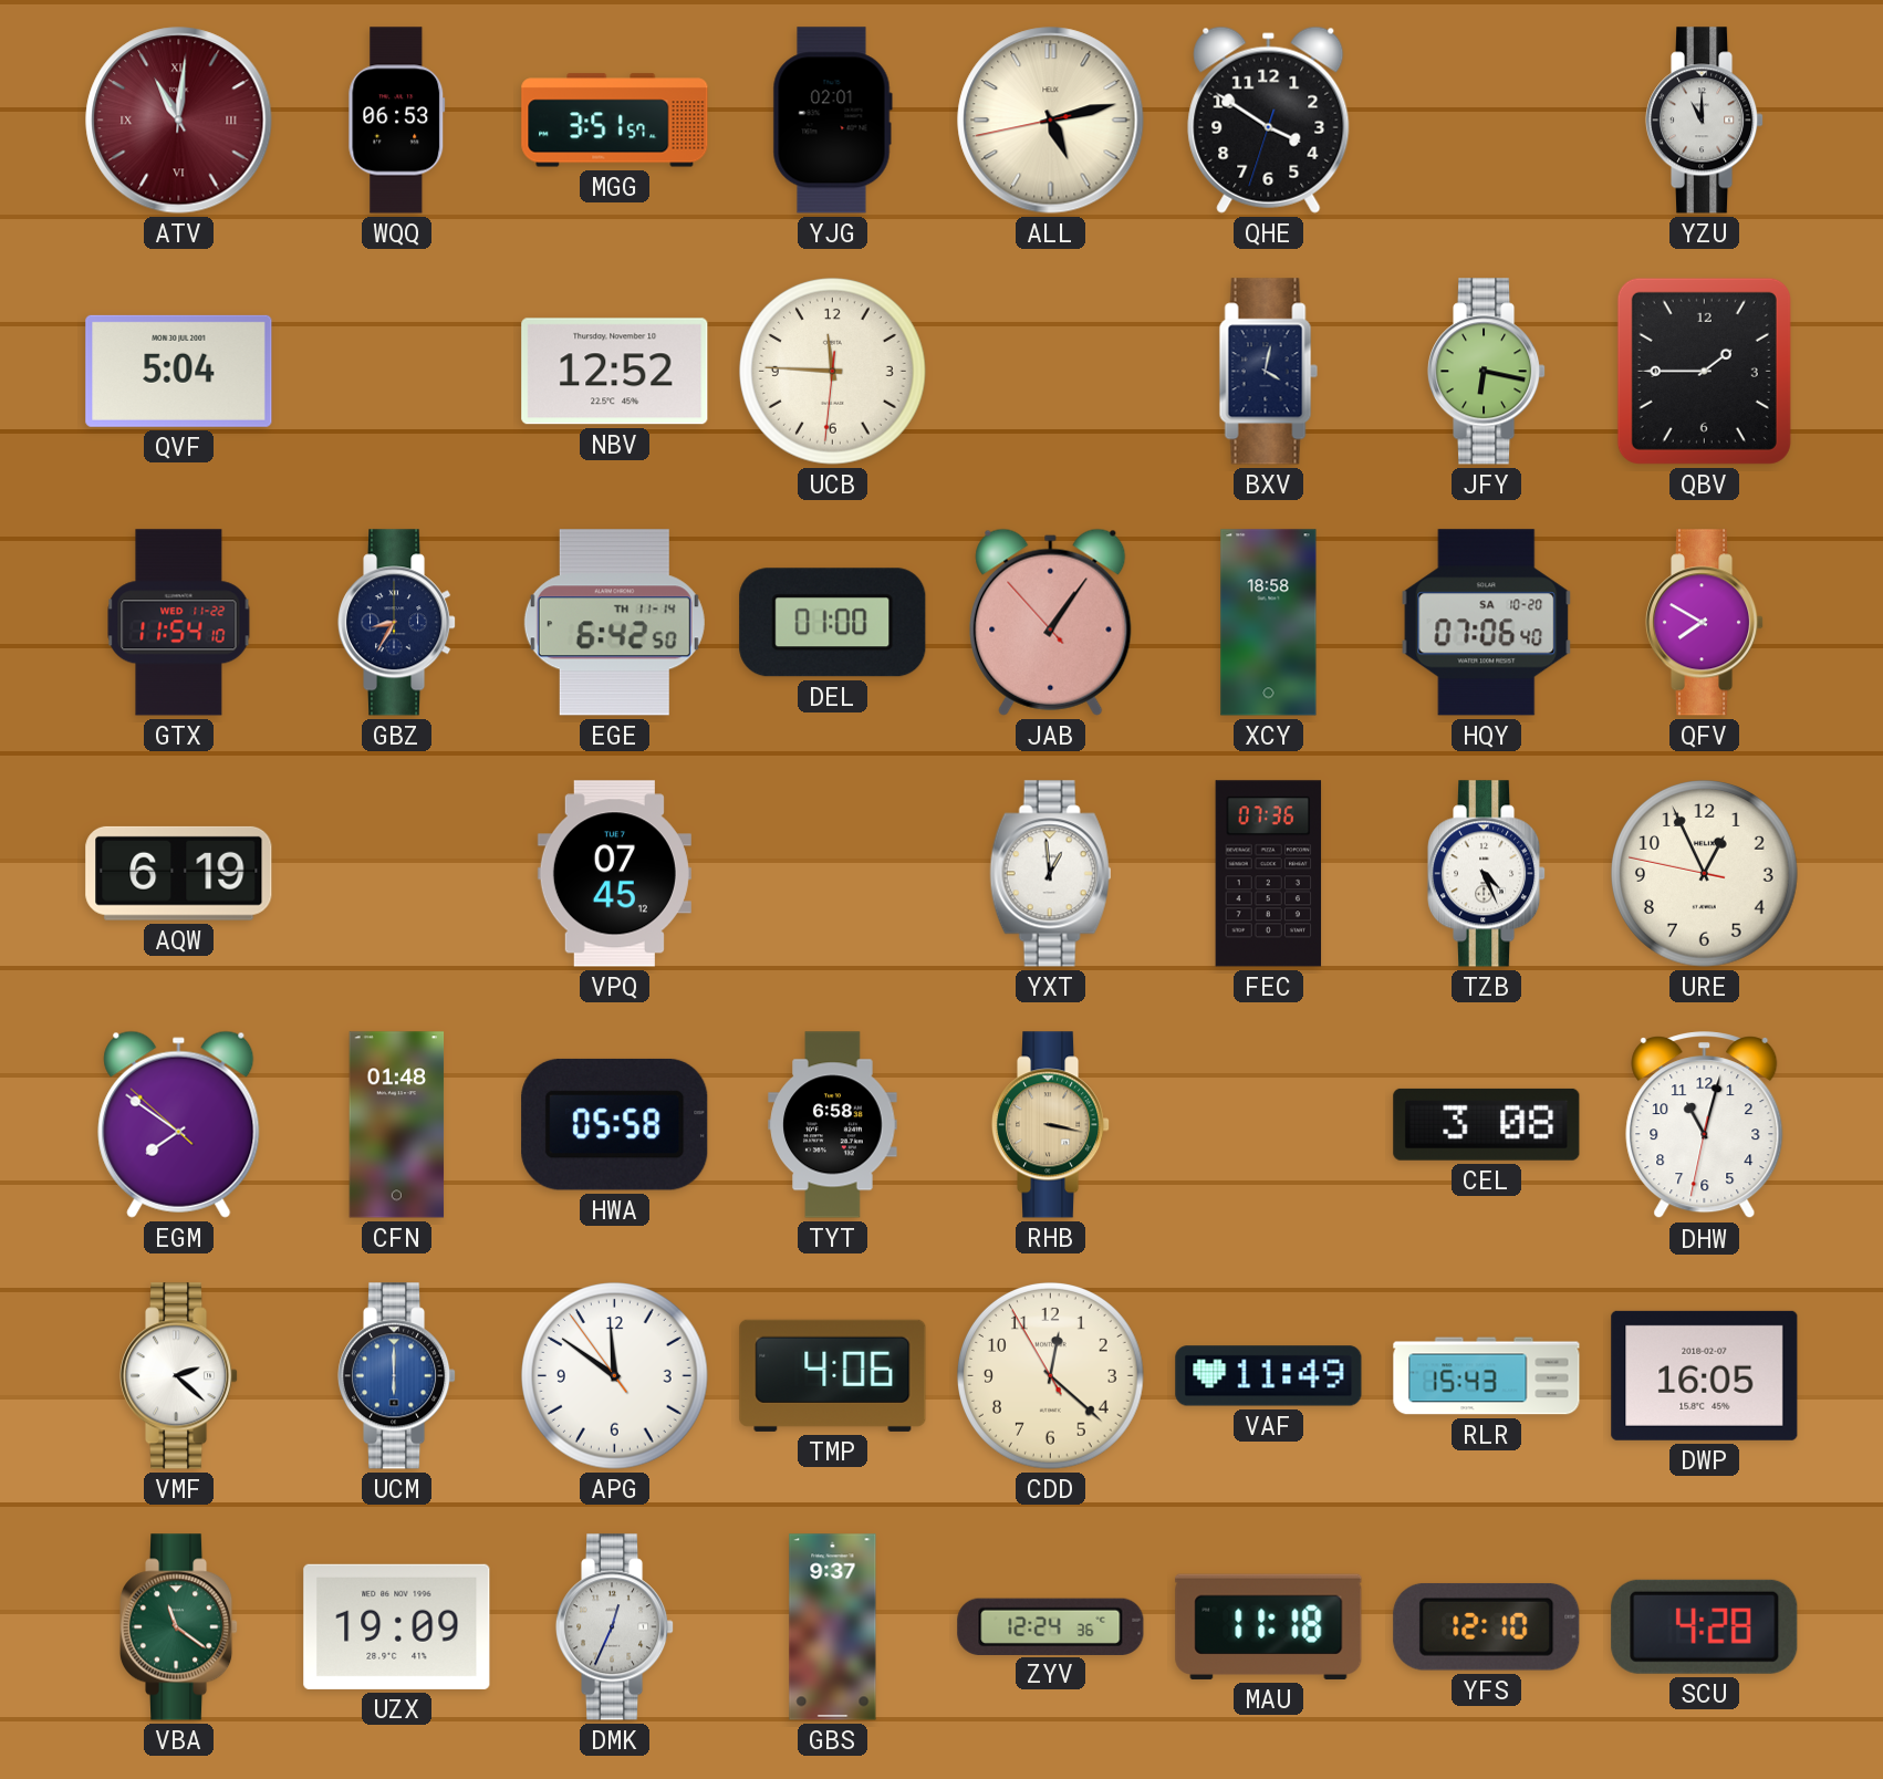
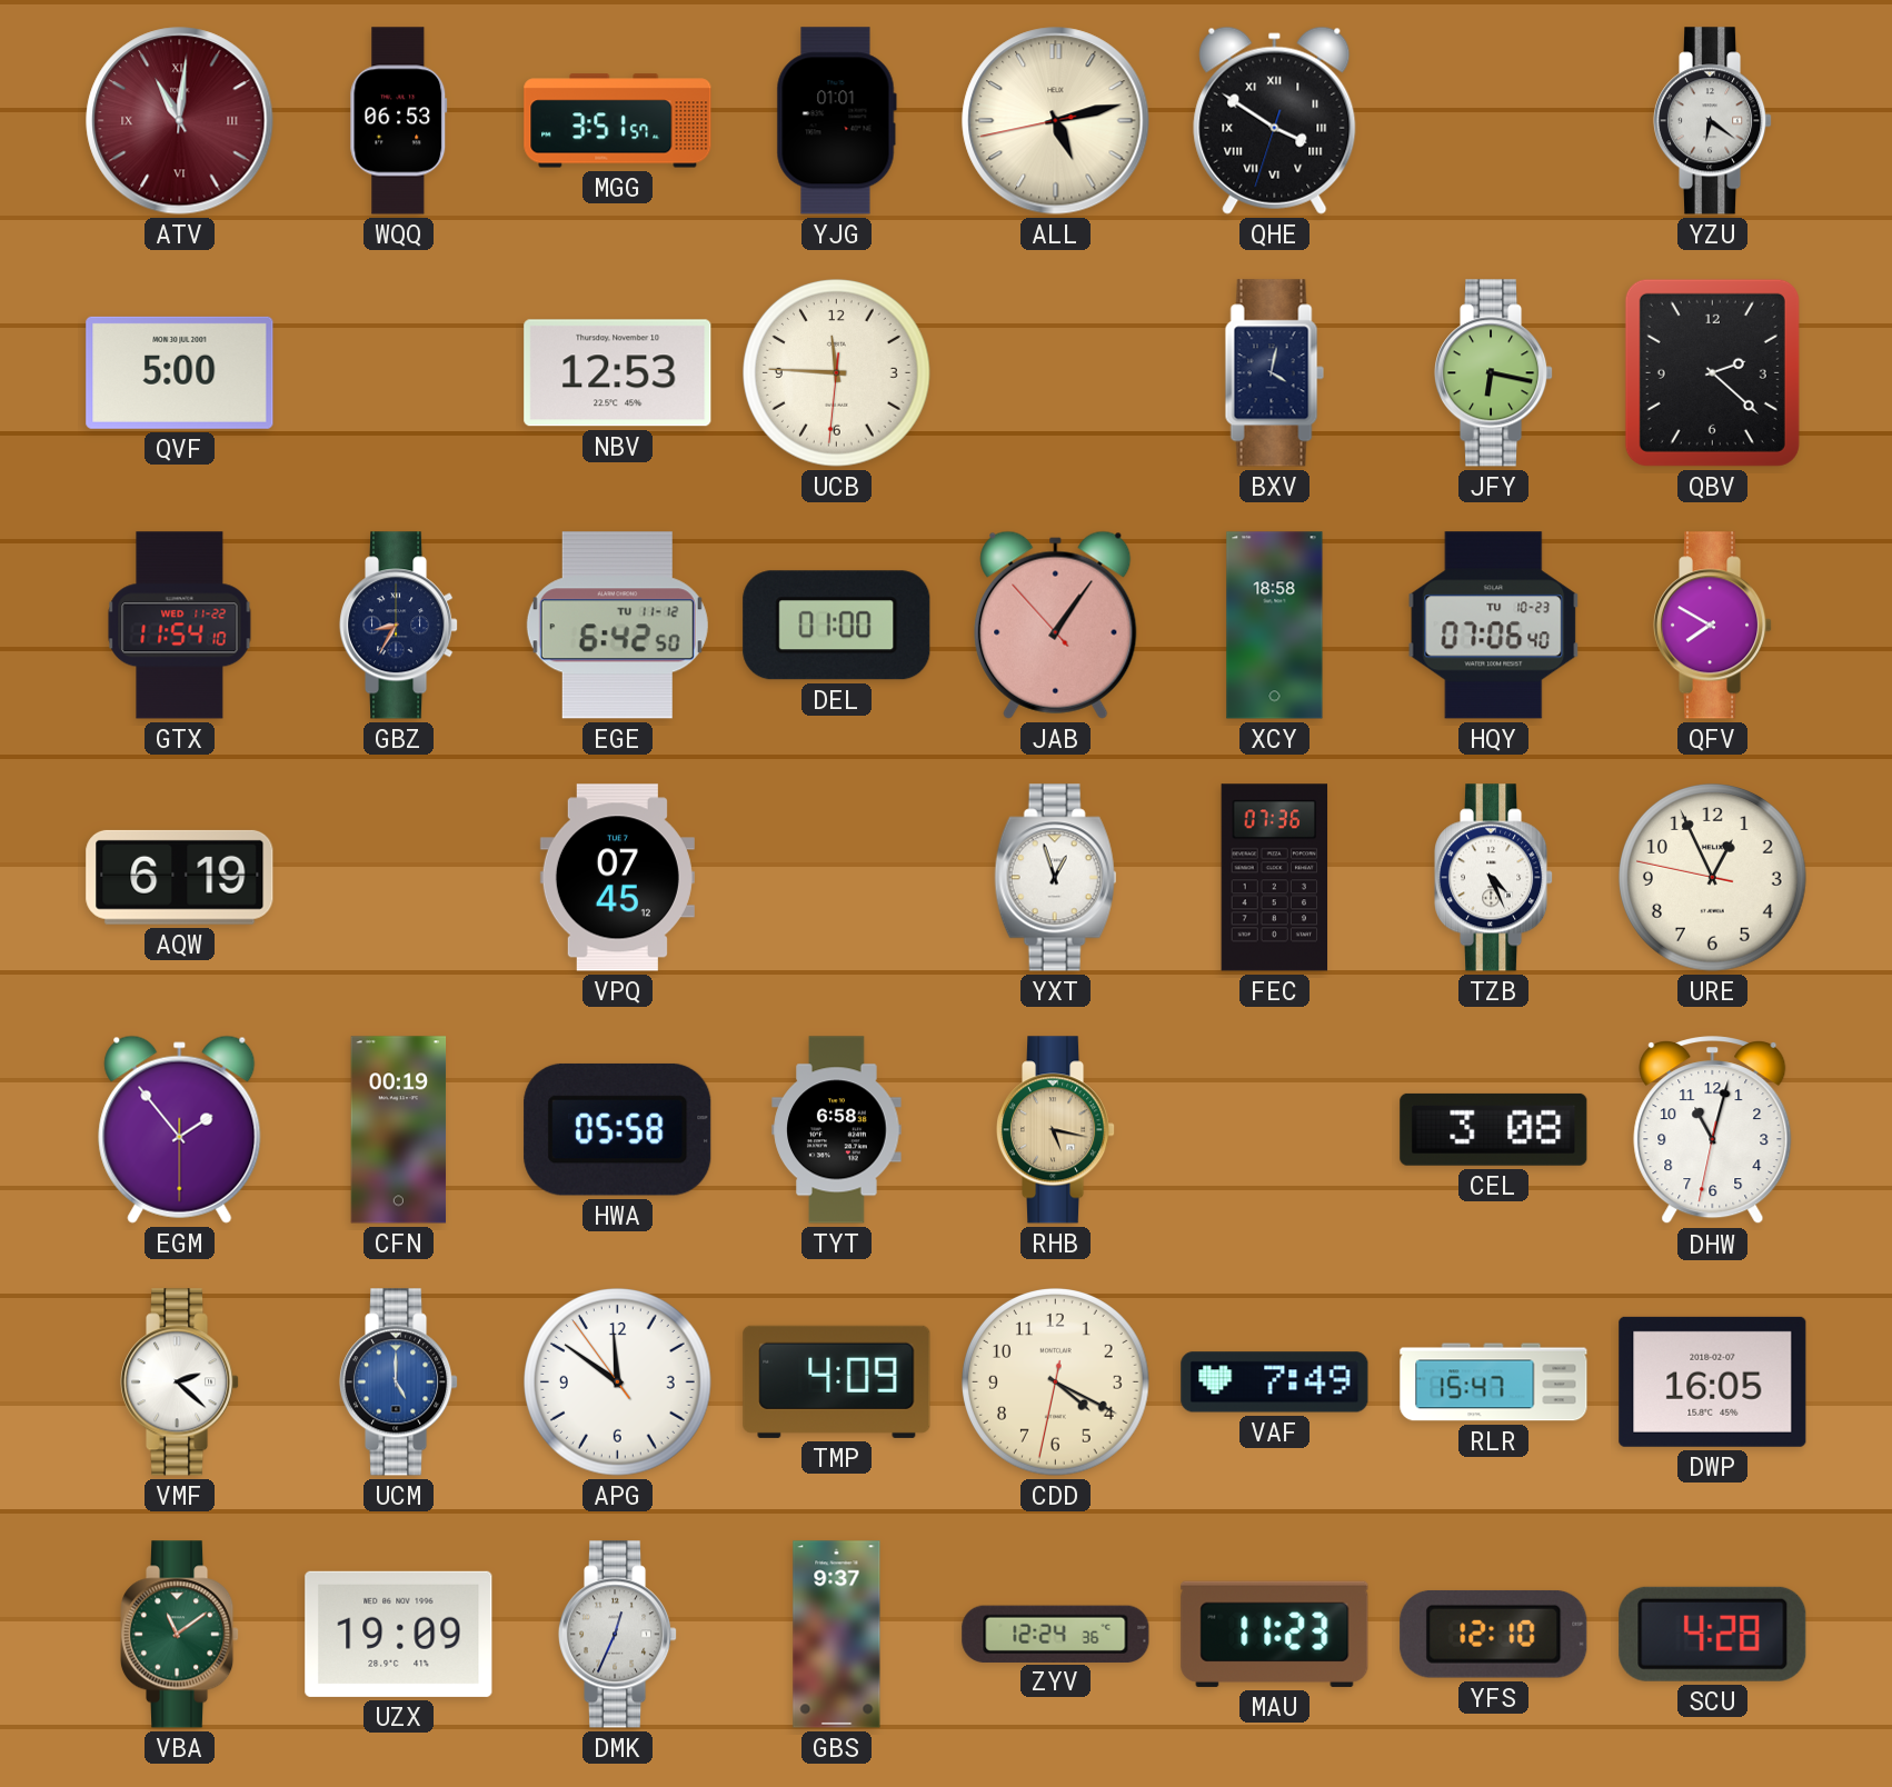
YJG: 02:01 -> 01:01 (836, 121)
QHE numerals: Arabic -> Roman (1275, 120)
YZU: 11:00 -> 6:21 (1713, 121)
QVF: 5:04 -> 5:00 (180, 372)
NBV: 12:52 -> 12:53 (618, 373)
QBV: 1:45 -> 2:22 (1712, 372)
EGE date: TH 11-14 -> TU 11-12 (617, 626)
HQY date: SA 10-20 -> TU 10-23 (1494, 626)
YXT: 12:59 -> 12:57 (1056, 878)
EGM: 7:50 -> 1:53 (180, 1129)
CFN: 01:48 -> 00:19 (399, 1130)
RHB: 3:17 -> 5:17 (1056, 1130)
UCM: 6:00 -> 5:00 (399, 1382)
TMP: 4:06 -> 4:09 (837, 1381)
CDD: 12:21 -> 4:19 (1056, 1382)
VAF: 11:49 -> 7:49 (1275, 1382)
RLR: 15:43 -> 15:47 (1494, 1382)
VBA: 11:21 -> 11:09 (180, 1635)
MAU: 11:18 -> 11:23 (1275, 1634)
